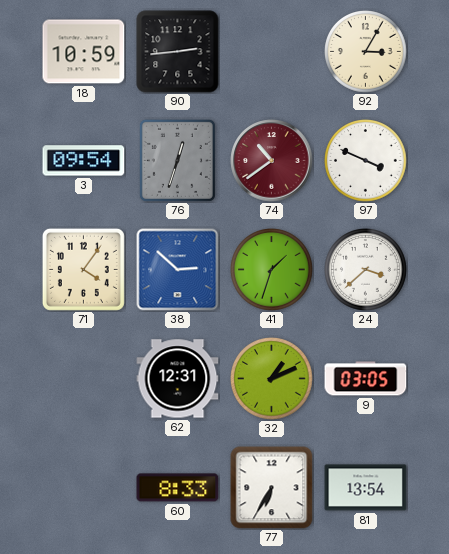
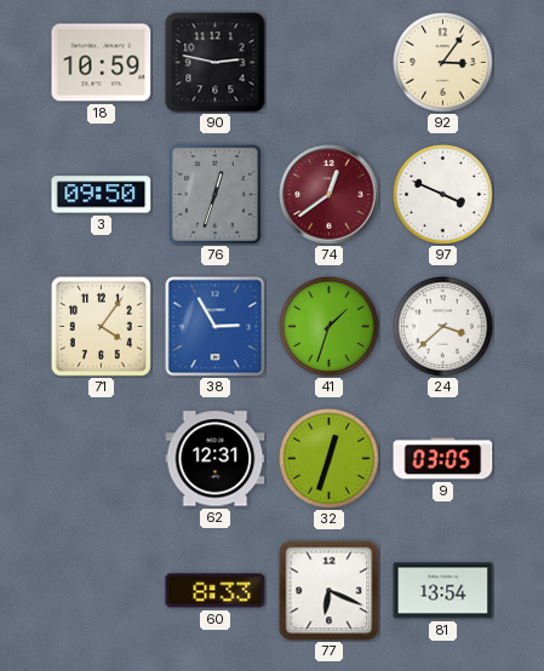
90: 2:44 -> 2:47 (216, 63)
92: 3:05 -> 3:06 (443, 63)
3: 09:54 -> 09:50 (102, 195)
74: 10:39 -> 12:39 (330, 195)
38: 2:52 -> 2:55 (216, 327)
32: 1:11 -> 12:33 (330, 459)
77: 6:35 -> 6:19 (330, 591)
